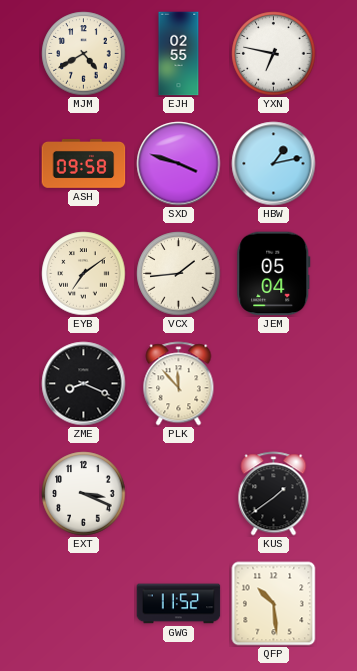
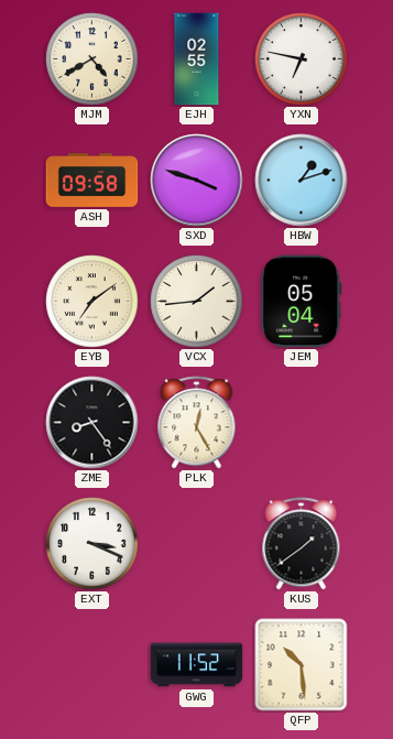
HBW: 1:13 -> 1:12 (302, 181)
ZME: 8:19 -> 8:24 (92, 423)
PLK: 11:53 -> 12:25 (197, 423)
